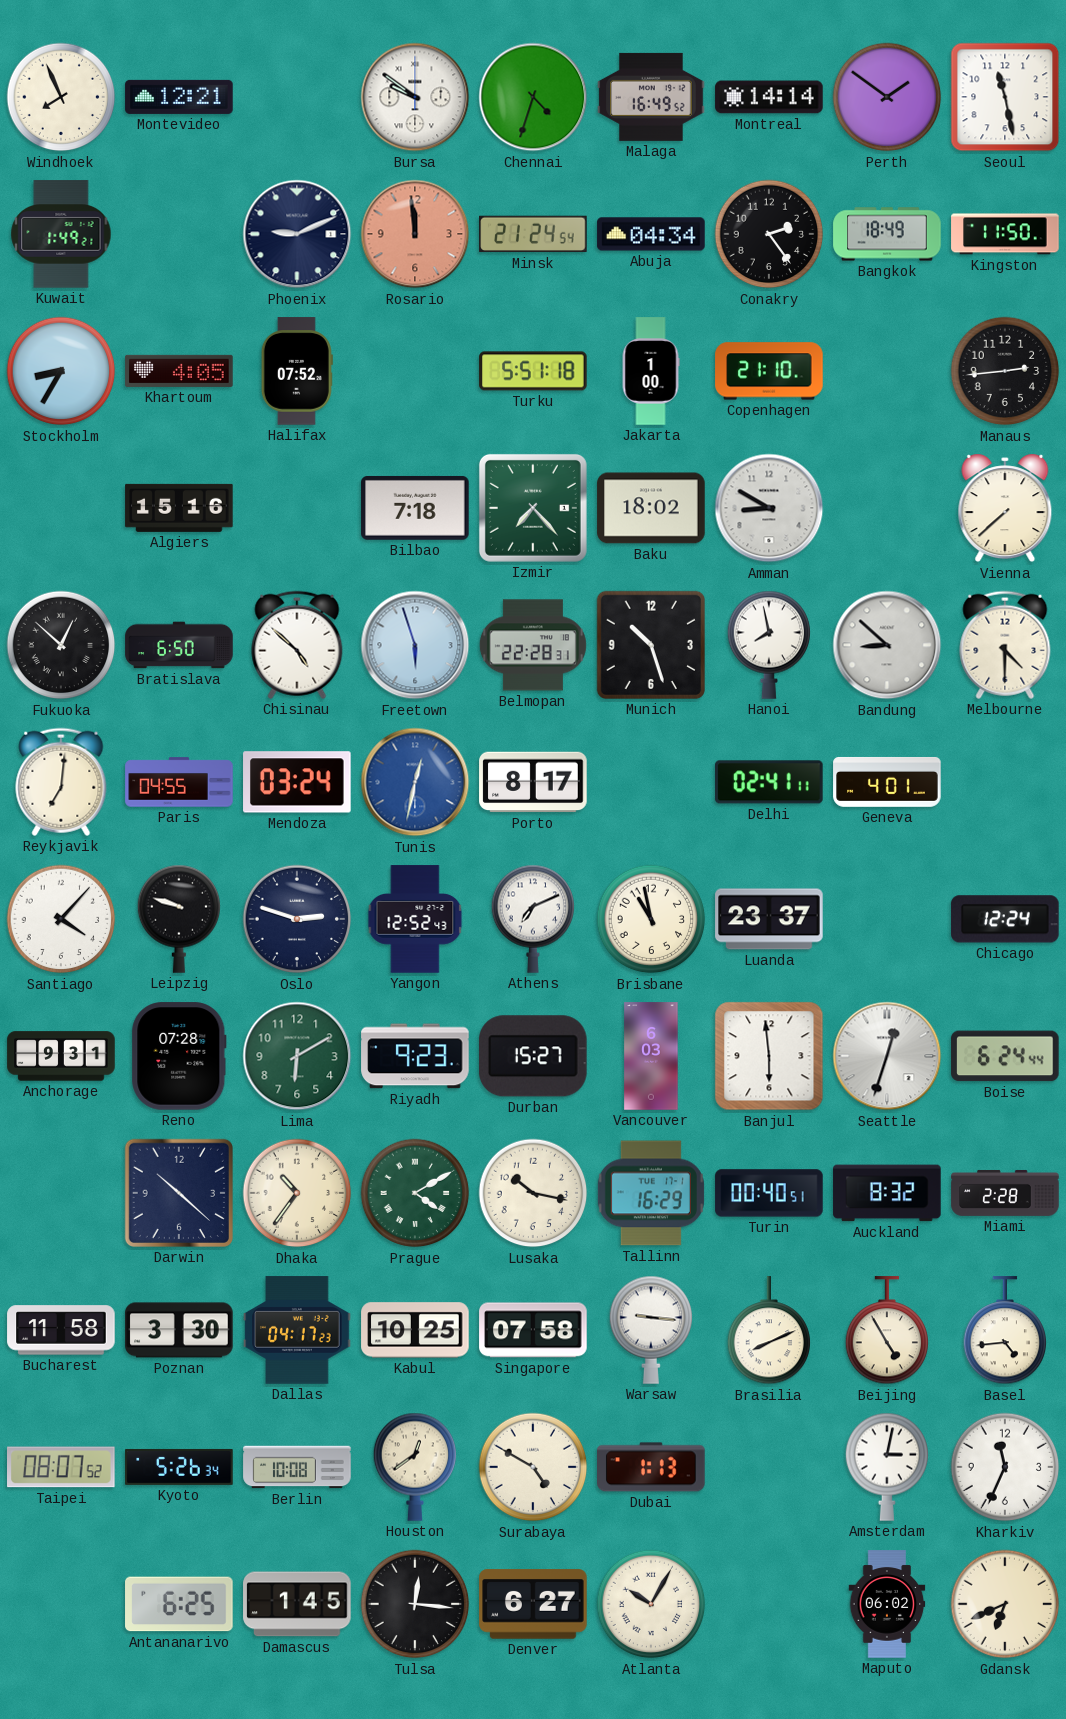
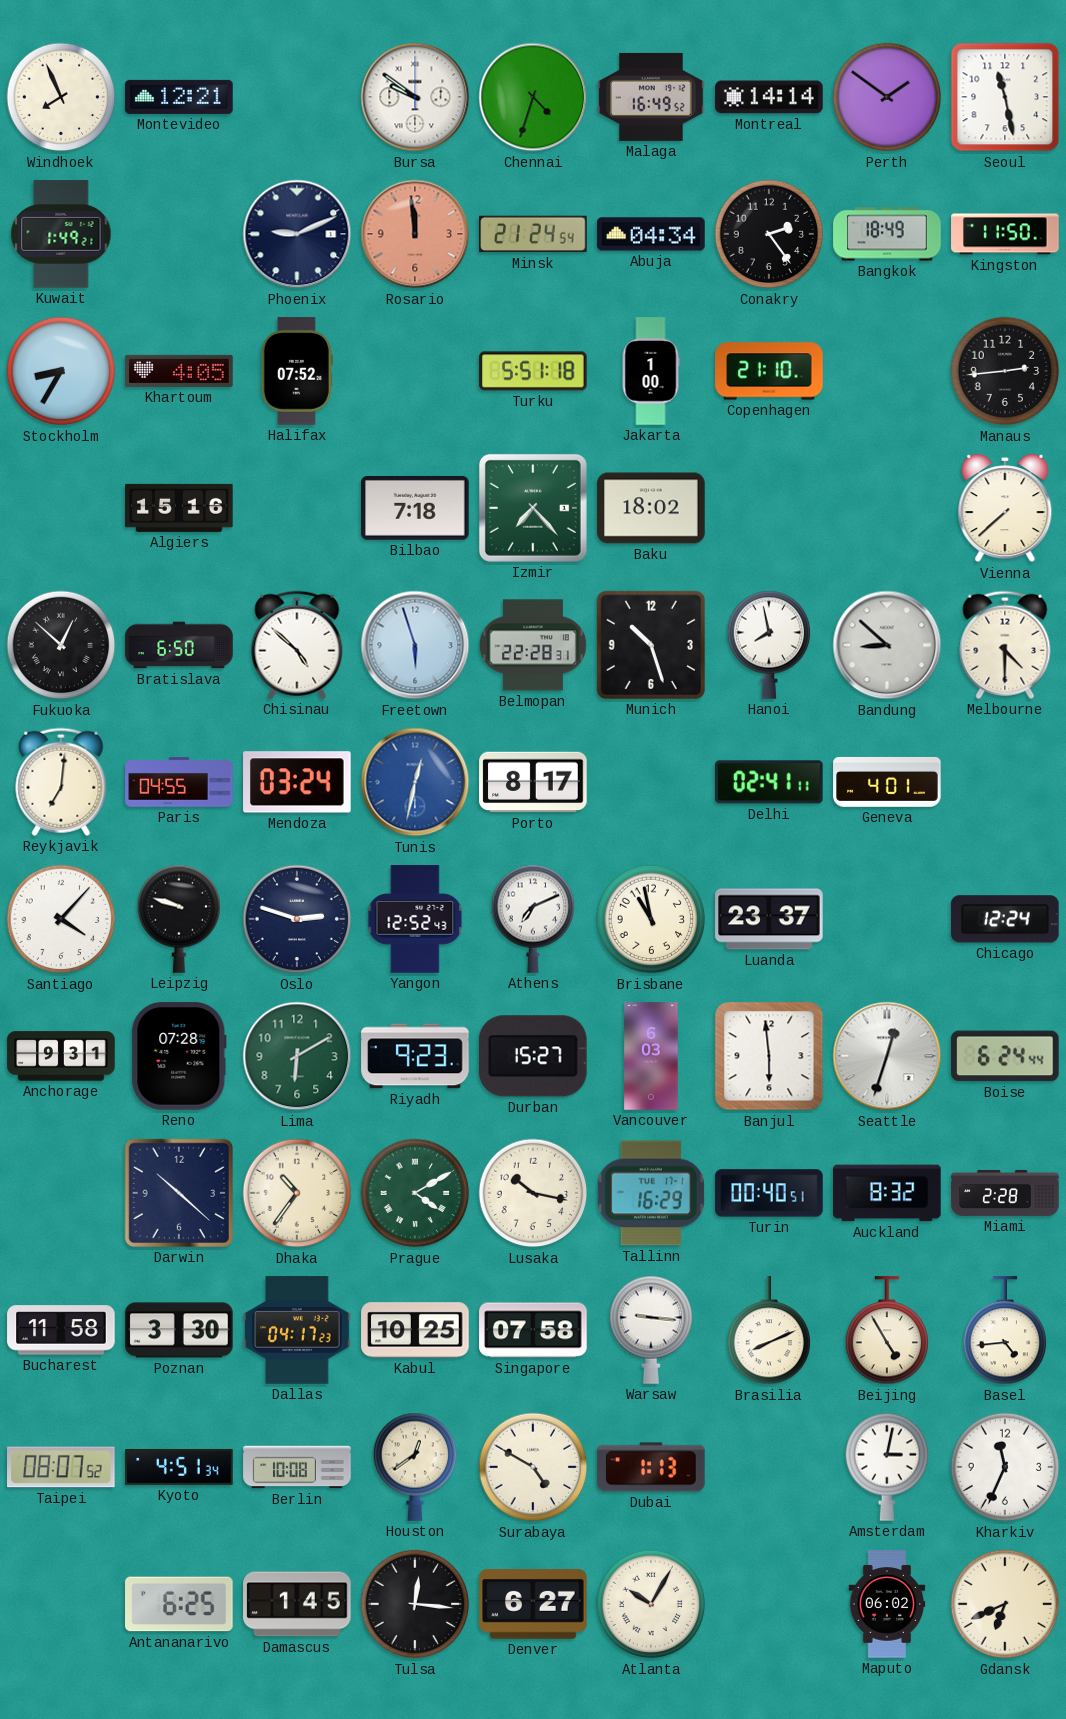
Amman: 8:50 -> none (769, 508)
Kyoto: 5:26 -> 4:51 (179, 1467)
